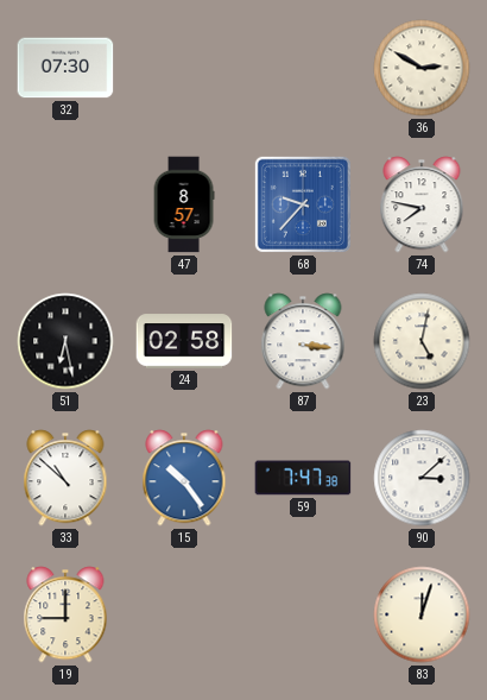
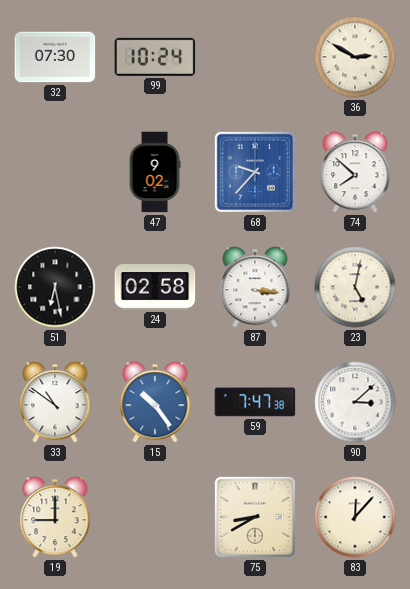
99: none -> 10:24 (155, 57)
47: 8:57 -> 9:02 (155, 172)
74: 7:47 -> 7:52 (355, 172)
33: 10:52 -> 10:51 (55, 402)
75: none -> 8:40 (255, 517)
83: 12:03 -> 12:07 (355, 517)
